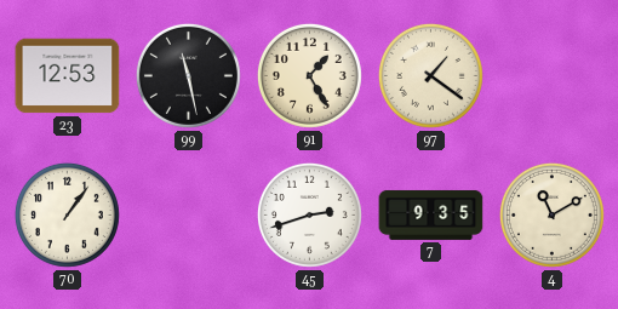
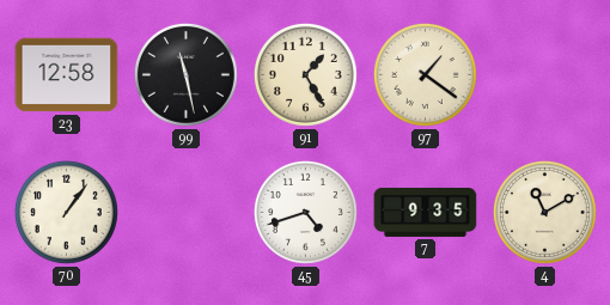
23: 12:53 -> 12:58 (67, 75)
45: 2:42 -> 4:42 (305, 212)
